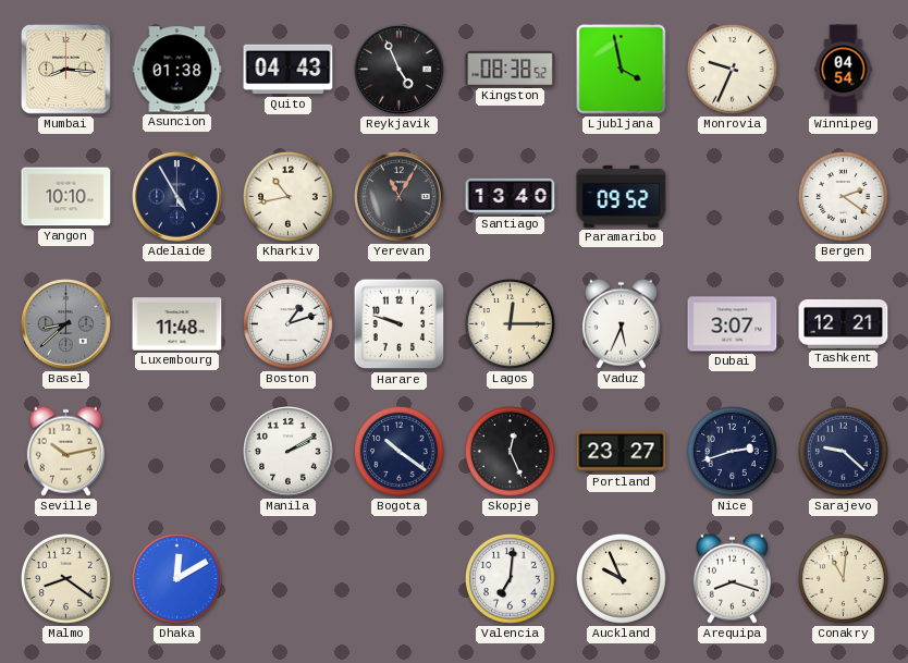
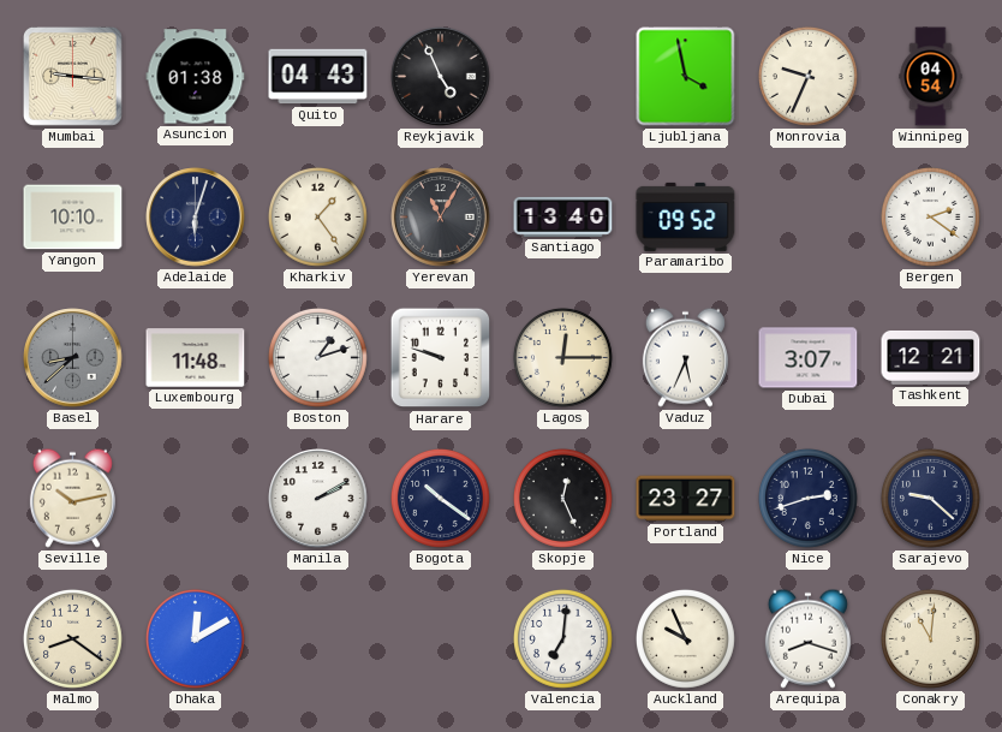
Mumbai: 8:16 -> 9:16 (72, 76)
Kingston: 08:38 -> none (511, 69)
Adelaide: 4:55 -> 6:03 (196, 218)
Kharkiv: 10:43 -> 1:24 (317, 216)
